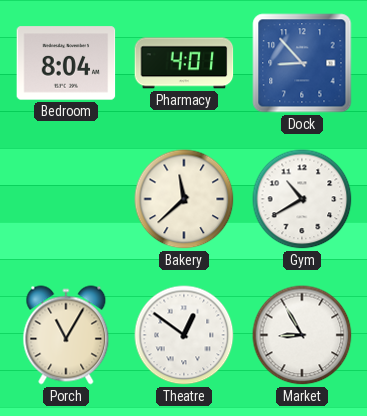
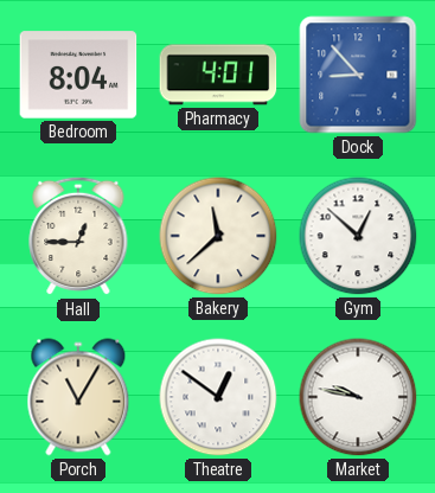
Hall: none -> 12:45 (78, 236)
Gym: 10:40 -> 12:52 (358, 236)
Market: 8:55 -> 9:47 (358, 397)
